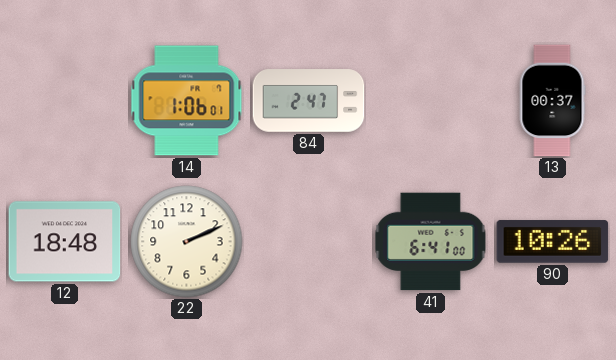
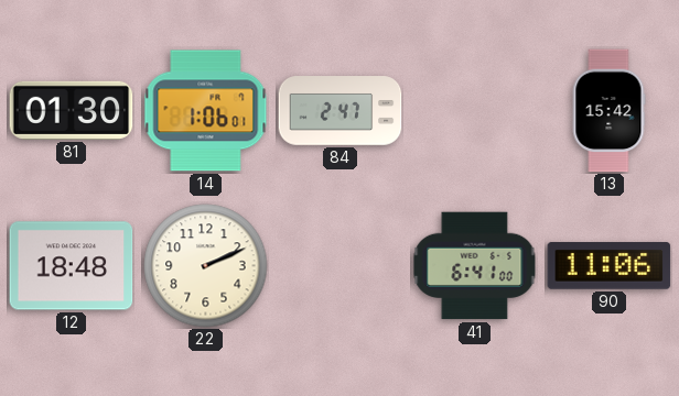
81: none -> 01:30 (72, 110)
13: 00:37 -> 15:42 (608, 111)
90: 10:26 -> 11:06 (610, 266)
